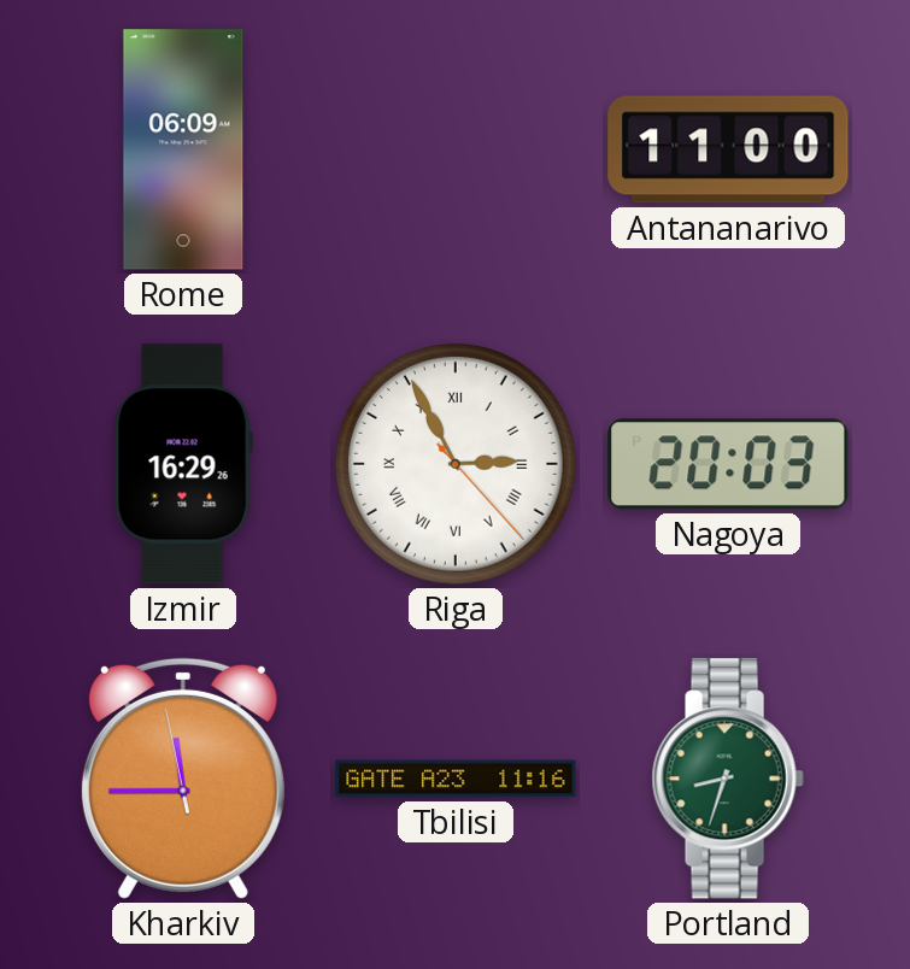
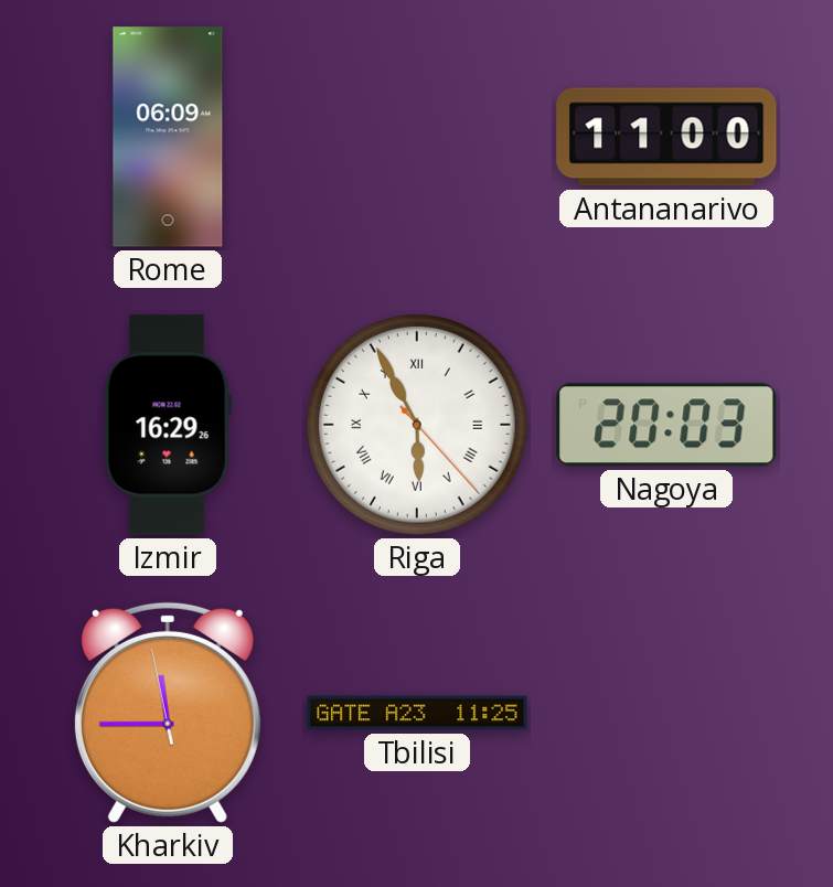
Riga: 2:55 -> 5:55 (417, 425)
Tbilisi: 11:16 -> 11:25 (417, 713)
Portland: 8:33 -> none (728, 779)
